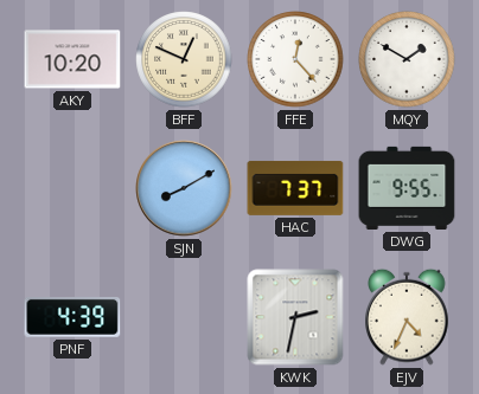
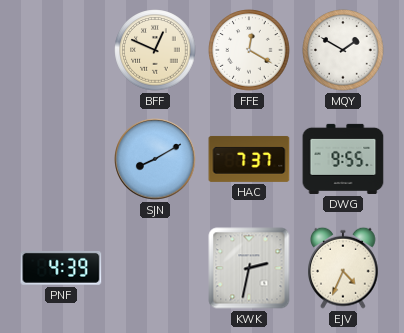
AKY: 10:20 -> none (72, 59)
FFE: 12:23 -> 12:20 (249, 50)
